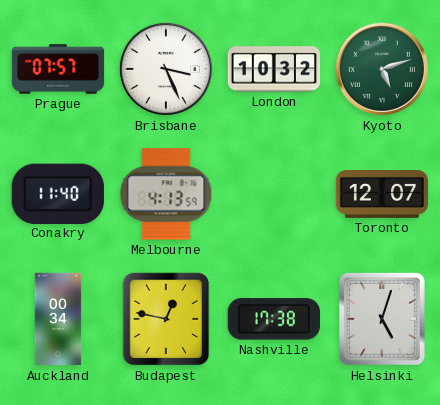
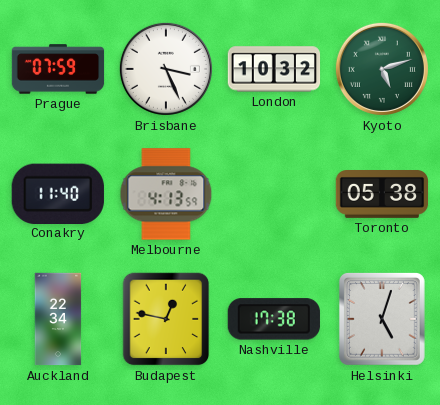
Prague: 07:57 -> 07:59 (58, 69)
Toronto: 12:07 -> 05:38 (382, 195)
Auckland: 00:34 -> 22:34 (58, 319)
